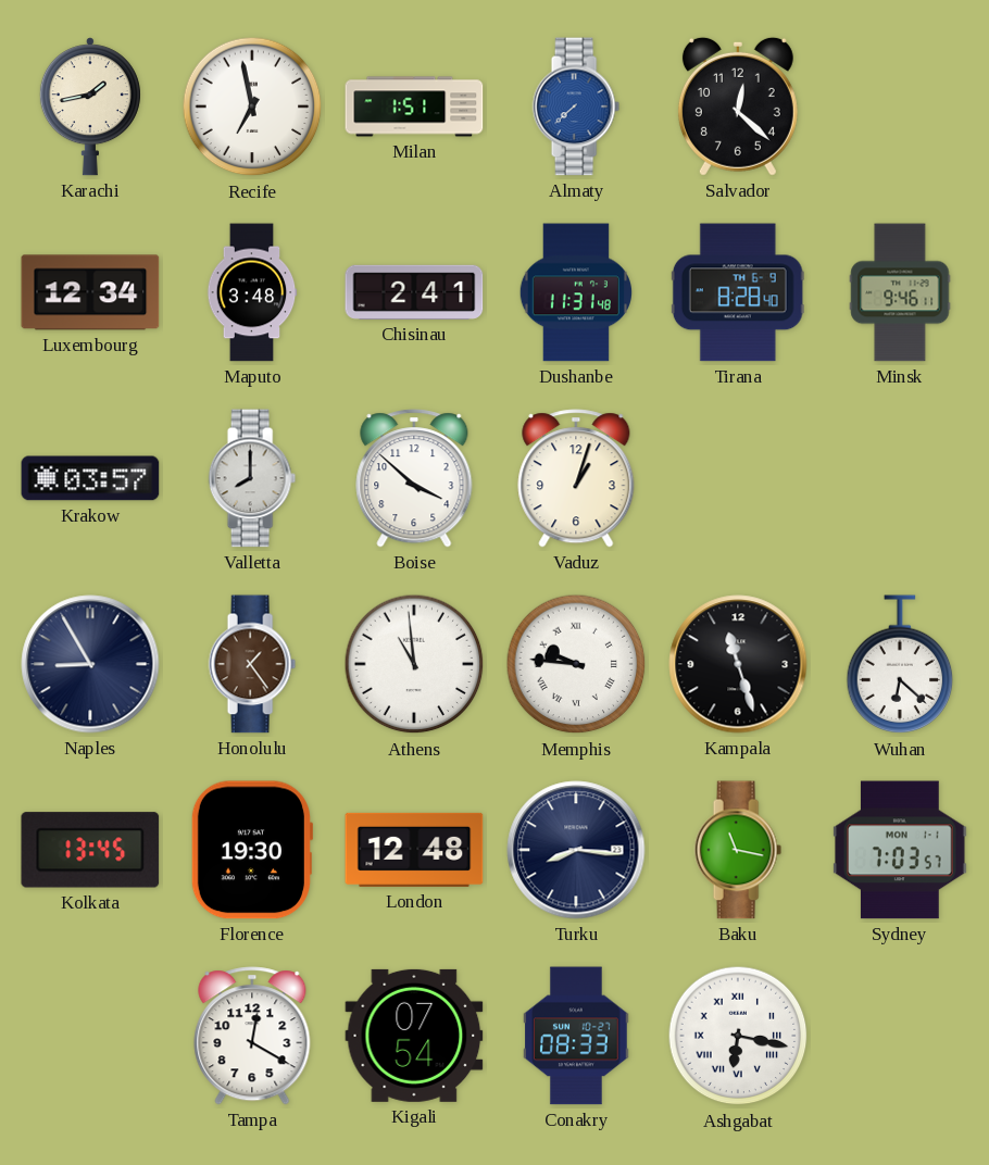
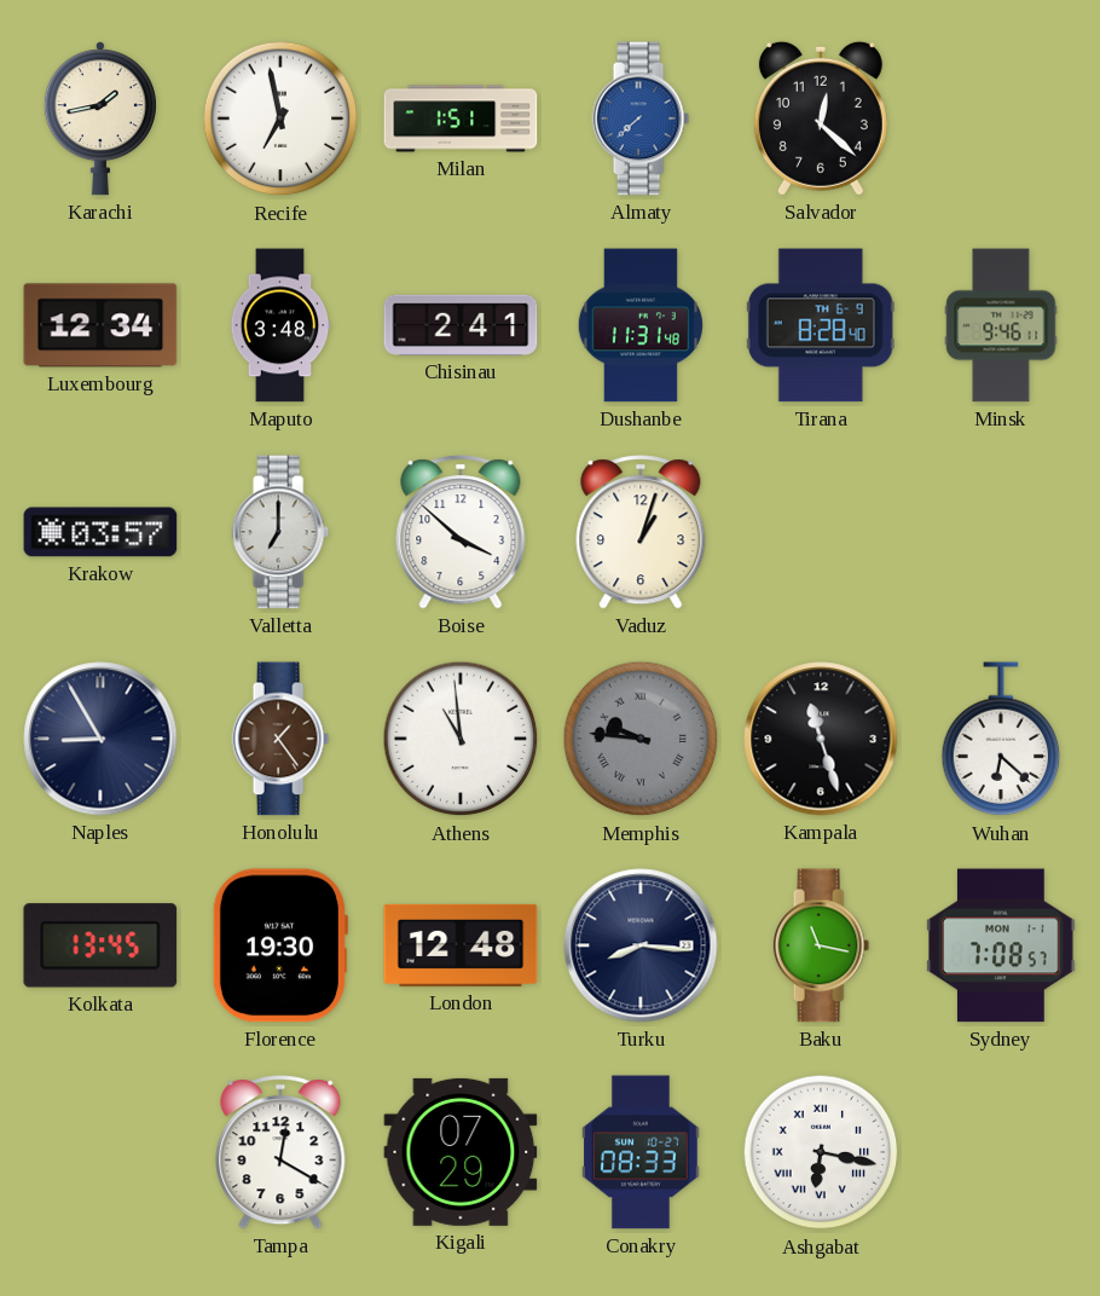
Valletta: 8:00 -> 7:00 (280, 532)
Memphis dial: white -> grey (641, 739)
Sydney: 7:03 -> 7:08 (1001, 945)
Kigali: 07:54 -> 07:29 (461, 1152)
